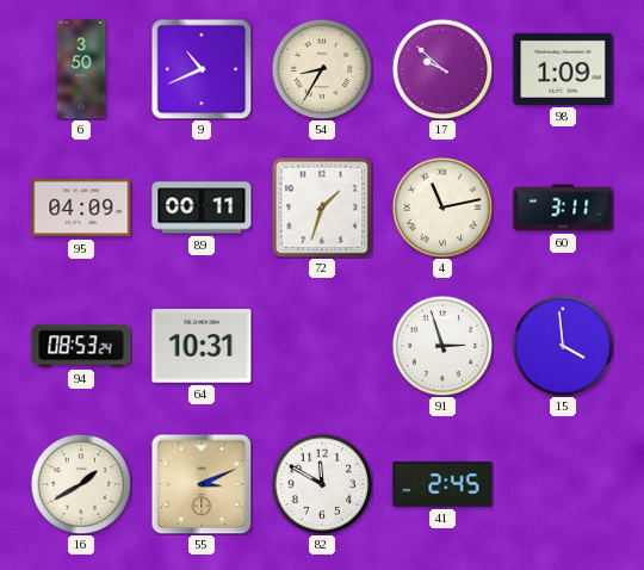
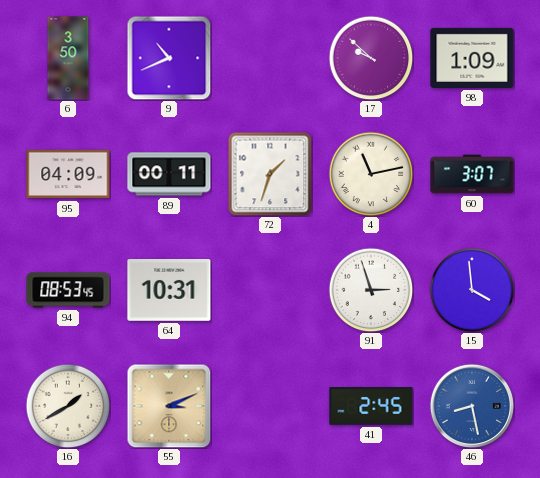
54: 8:35 -> none (322, 69)
60: 3:11 -> 3:07 (472, 174)
94: 08:53:24 -> 08:53:45 (68, 290)
82: 11:50 -> none (322, 484)
46: none -> 8:28 (471, 405)
